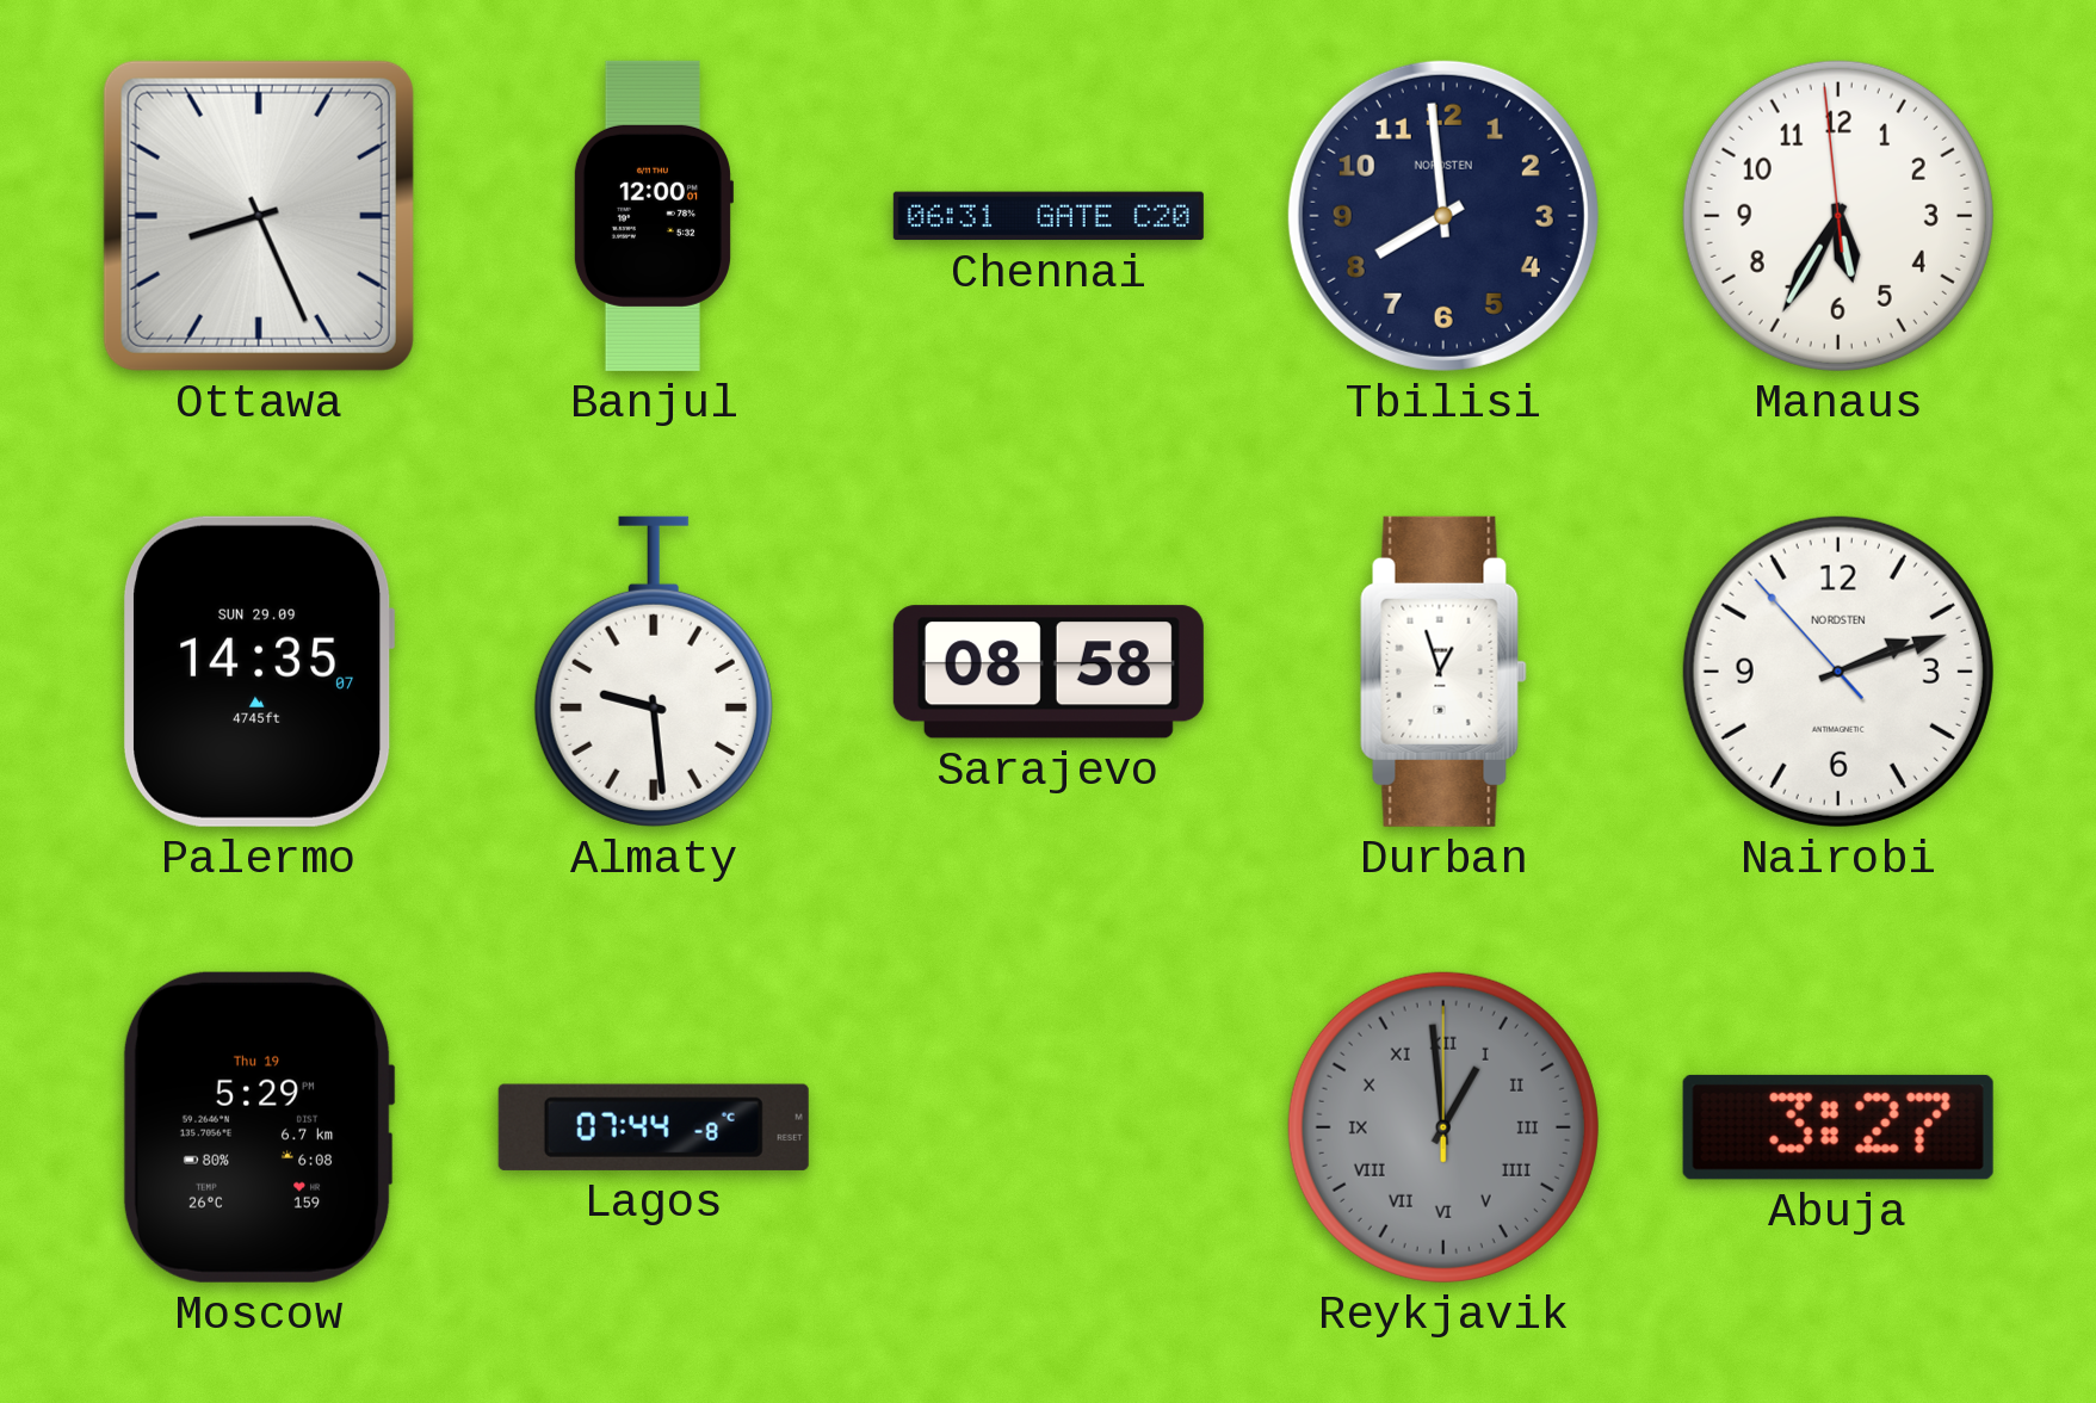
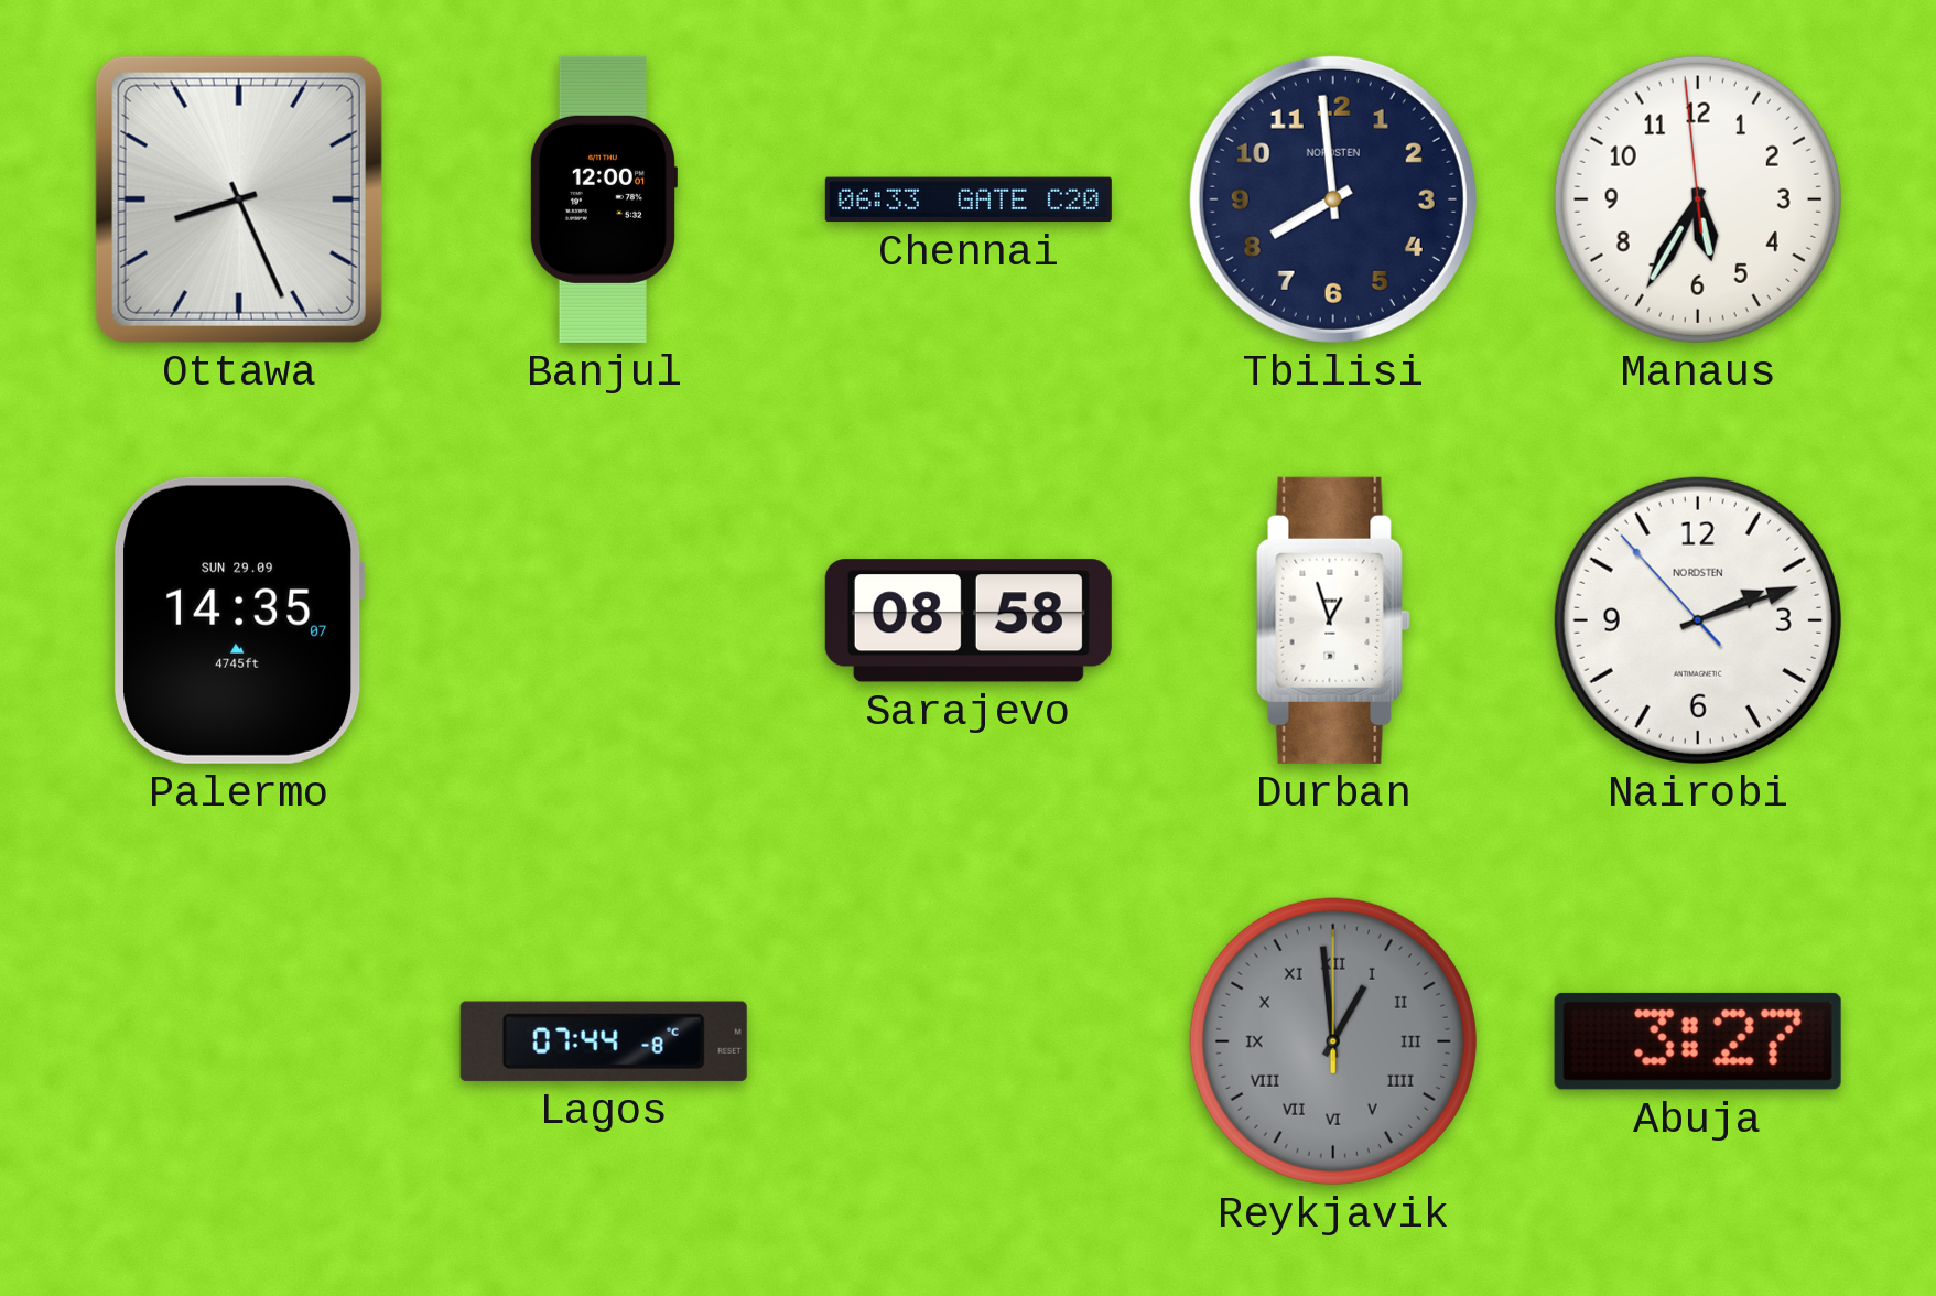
Chennai: 06:31 -> 06:33 (969, 199)
Almaty: 9:29 -> none (654, 672)
Moscow: 5:29 -> none (259, 1127)
